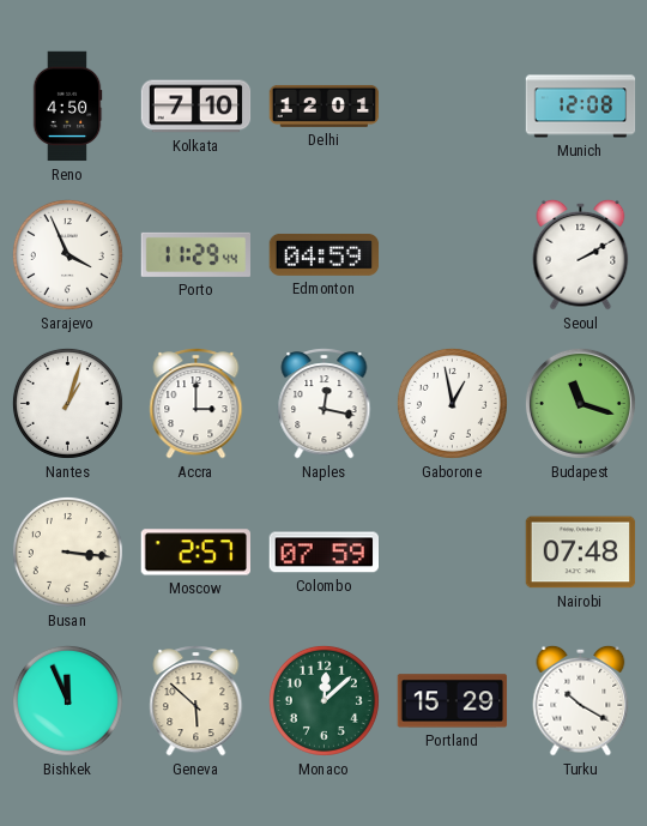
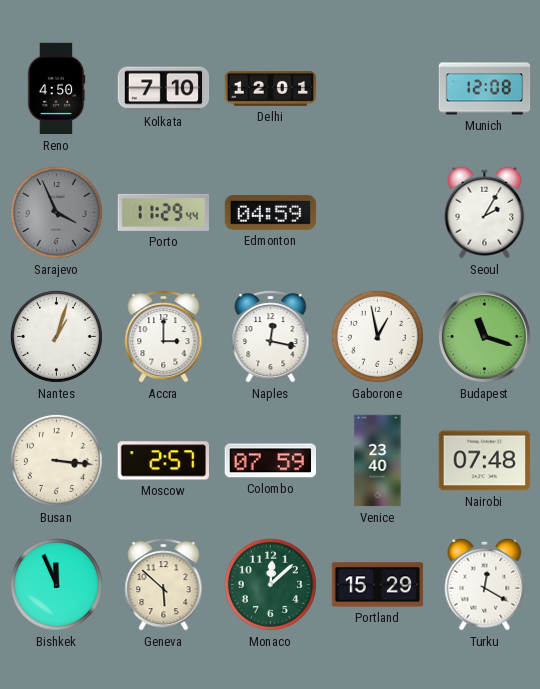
Sarajevo dial: white -> grey (56, 212)
Seoul: 2:10 -> 2:05 (485, 212)
Venice: none -> 23:40 (378, 461)
Turku: 10:20 -> 12:20 (485, 584)
